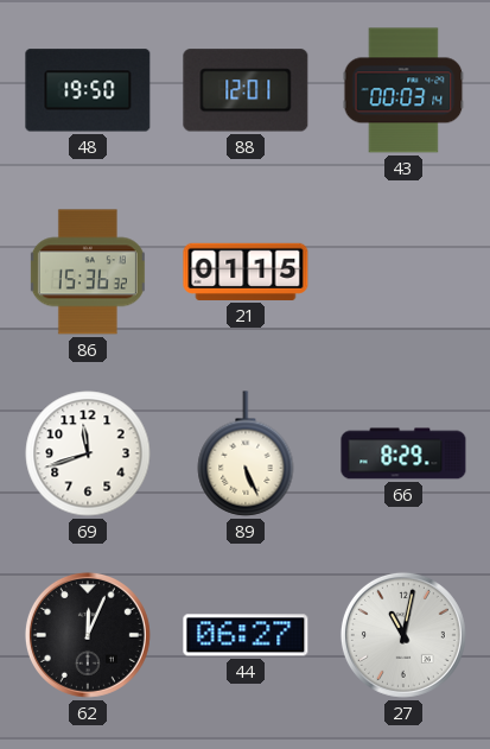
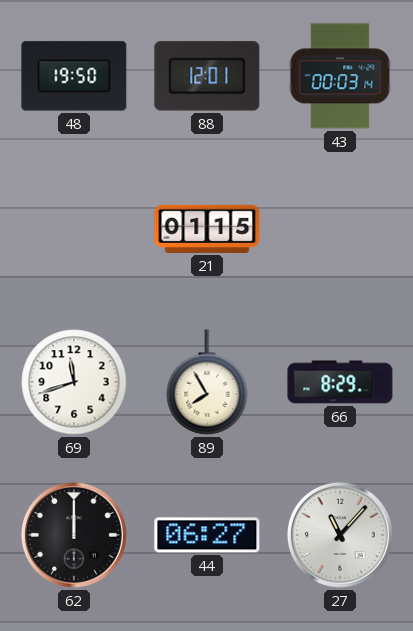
86: 15:36 -> none (88, 272)
89: 5:26 -> 7:55 (207, 382)
62: 12:04 -> 12:00 (74, 535)
27: 11:02 -> 11:07 (340, 535)
